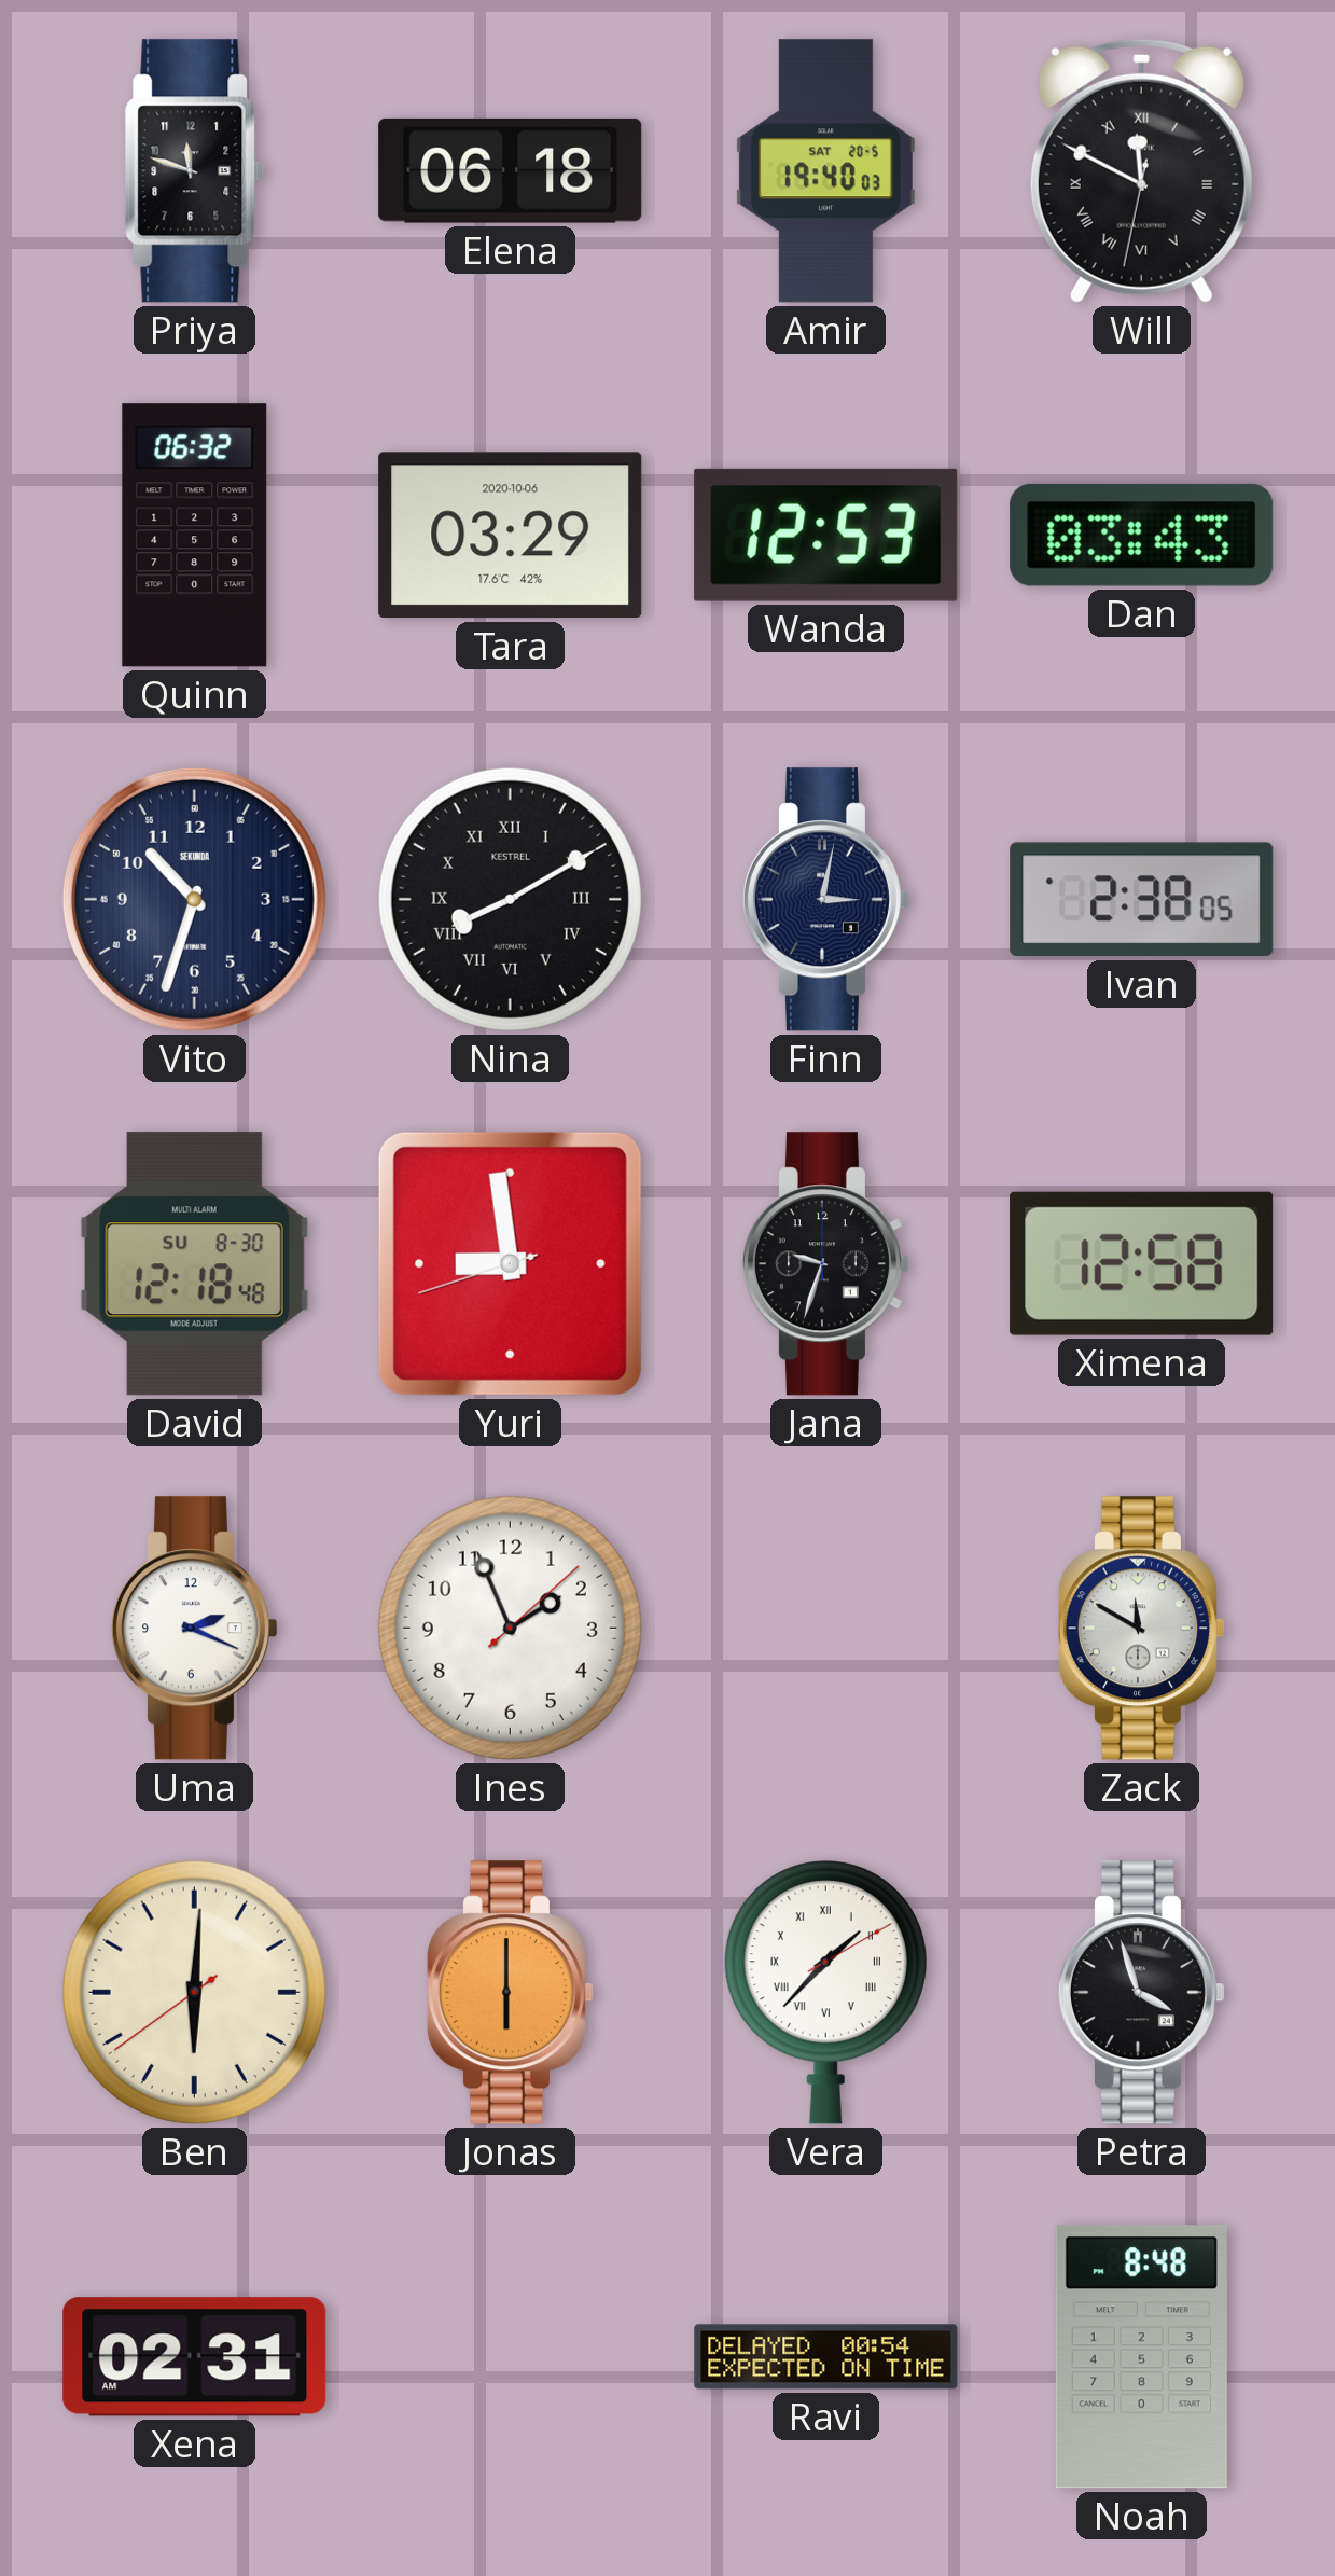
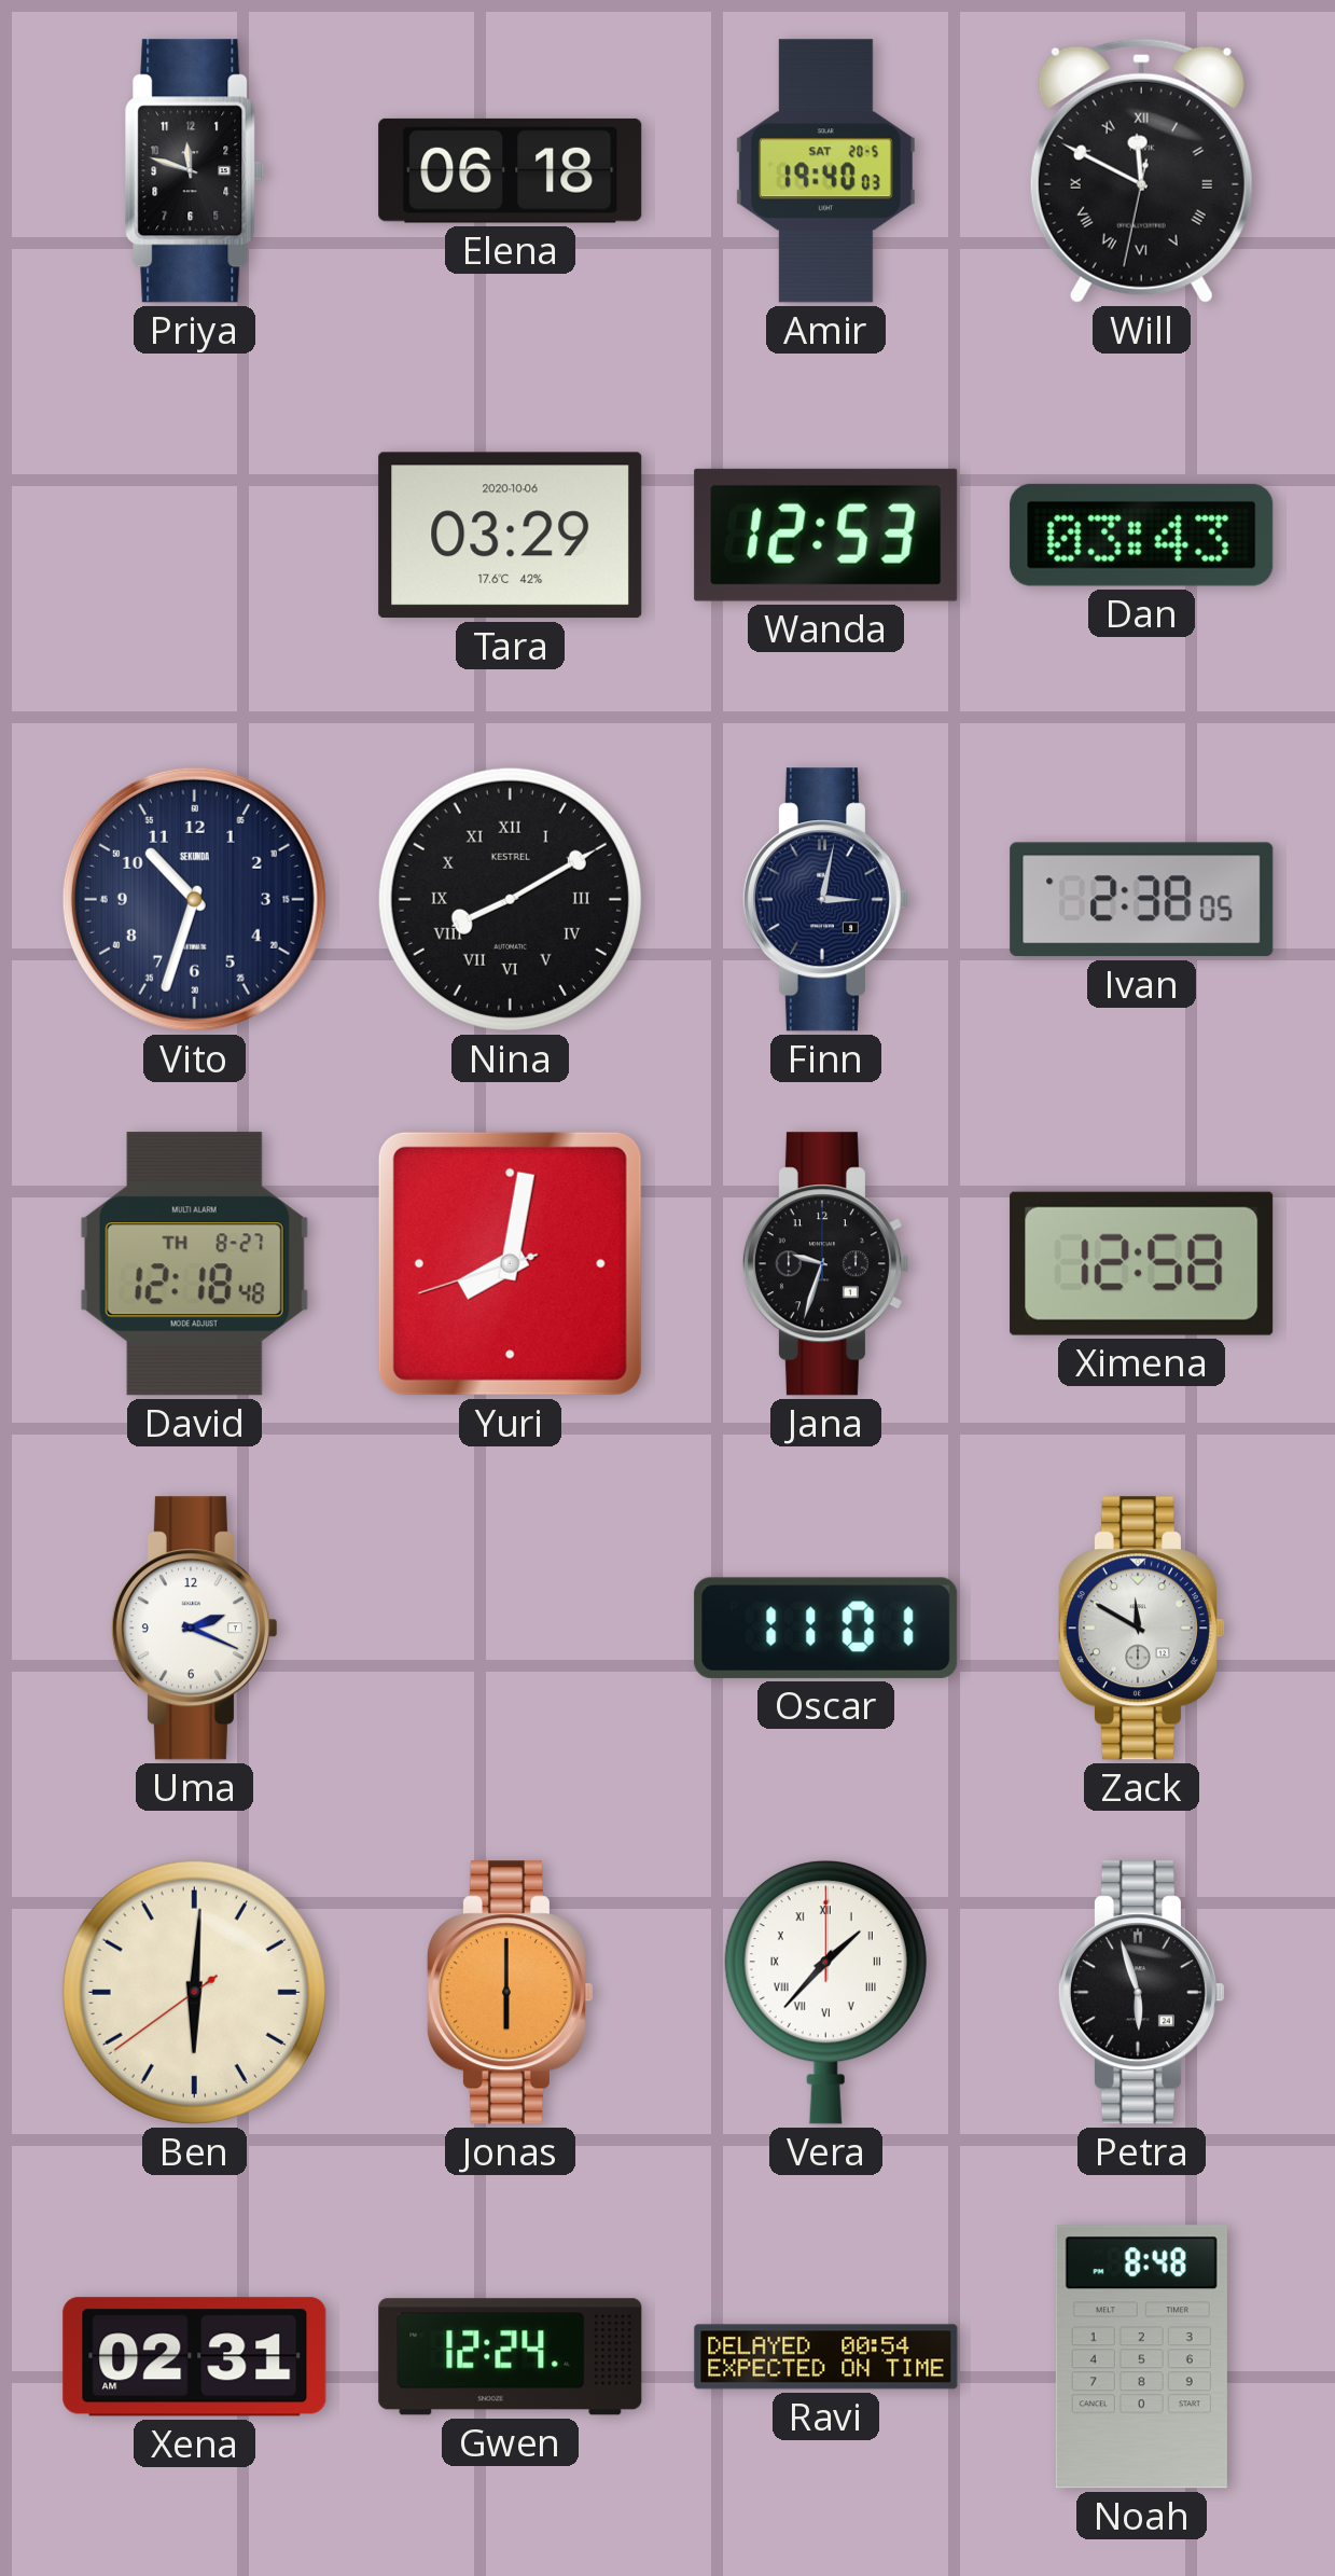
Quinn: 06:32 -> none (195, 536)
David date: SU 8-30 -> TH 8-27 (194, 1264)
Yuri: 8:58 -> 8:01 (510, 1263)
Ines: 1:56 -> none (510, 1628)
Oscar: none -> 11:01 (826, 1628)
Vera: 1:37:10 -> 1:37:00 (825, 1993)
Petra: 3:57 -> 5:57 (1141, 1993)
Gwen: none -> 12:24 (511, 2357)
